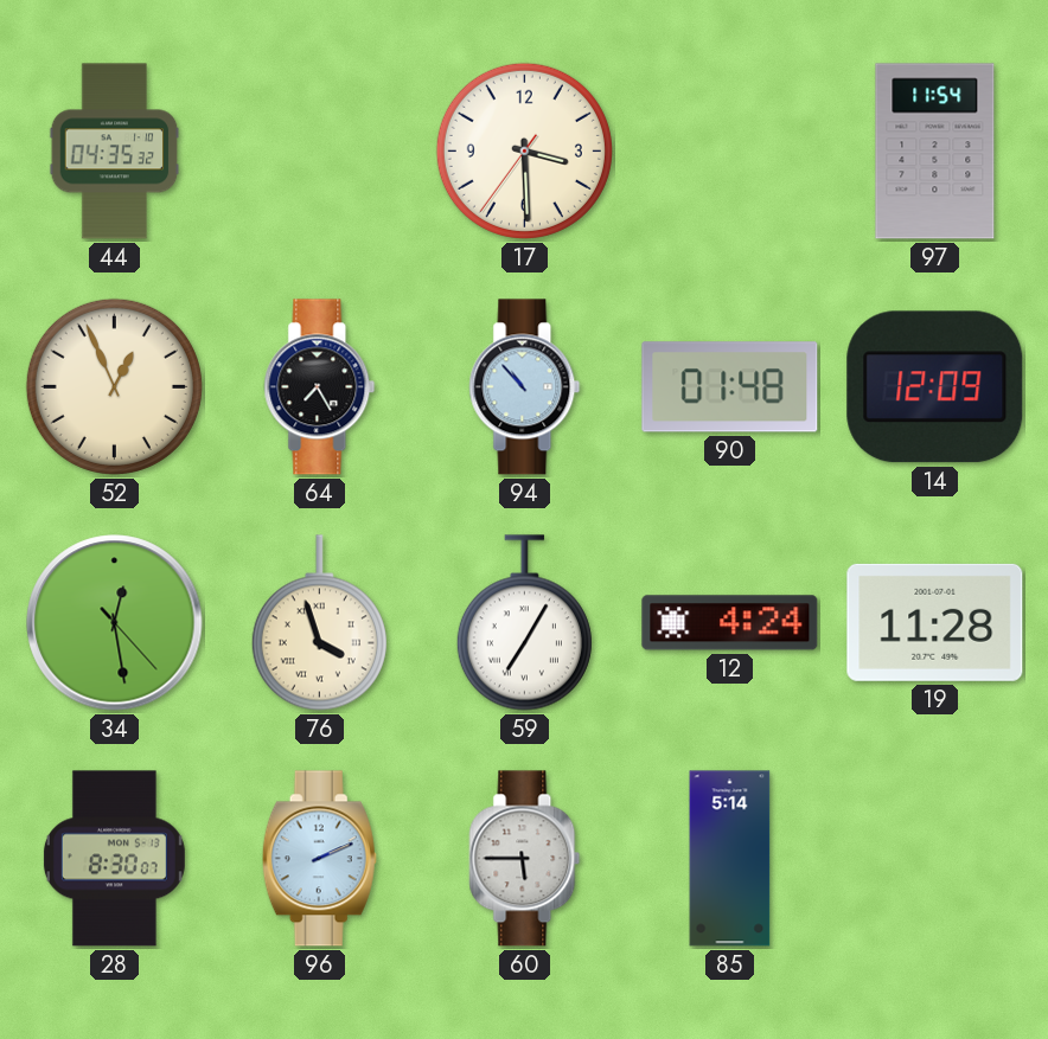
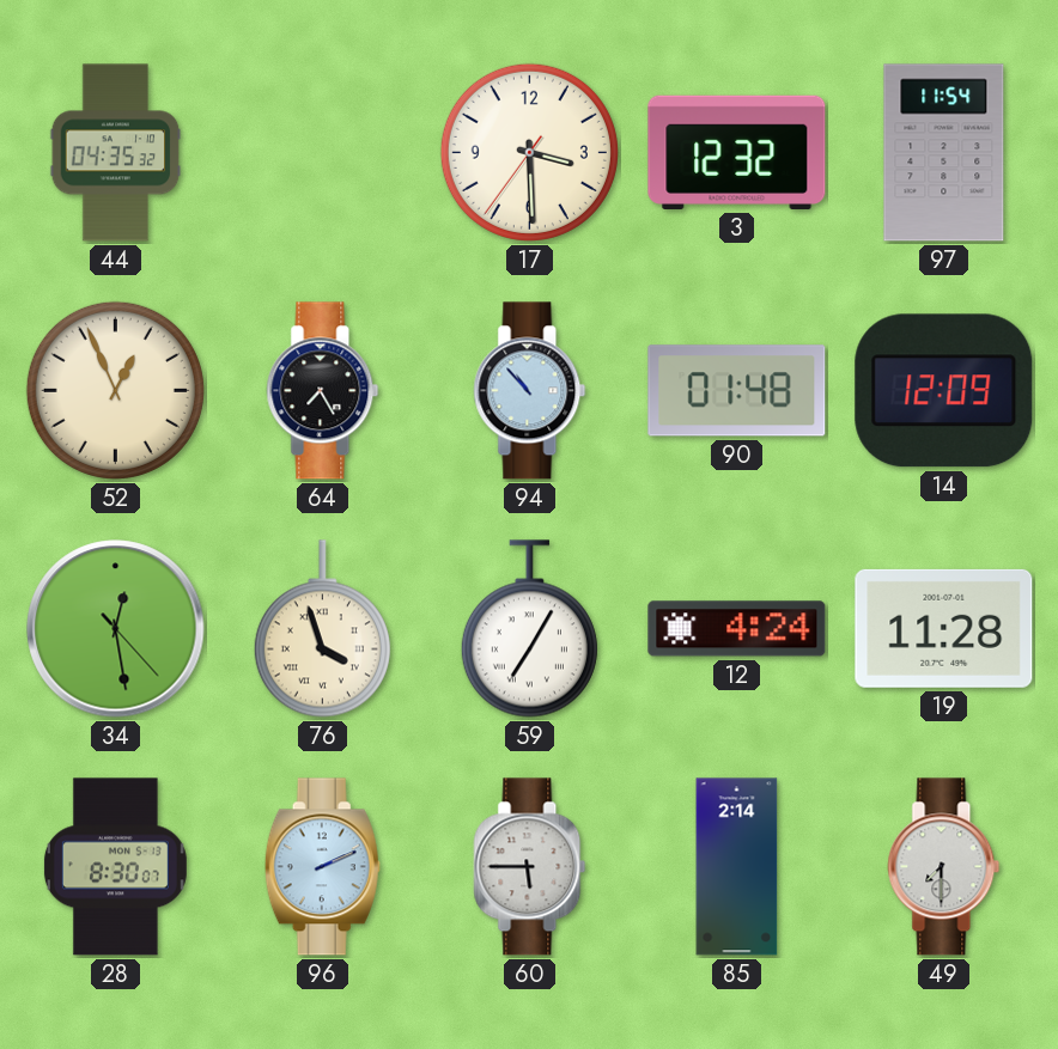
3: none -> 12:32 (737, 152)
85: 5:14 -> 2:14 (737, 867)
49: none -> 7:30 (944, 867)
